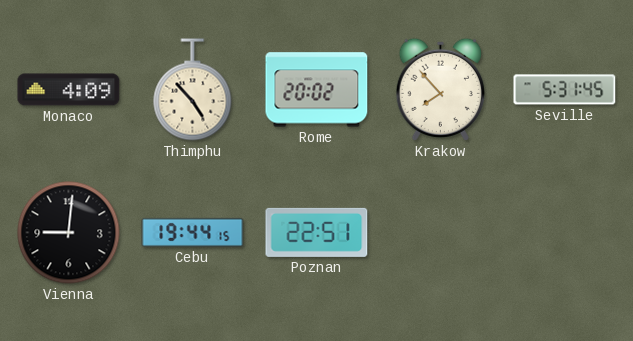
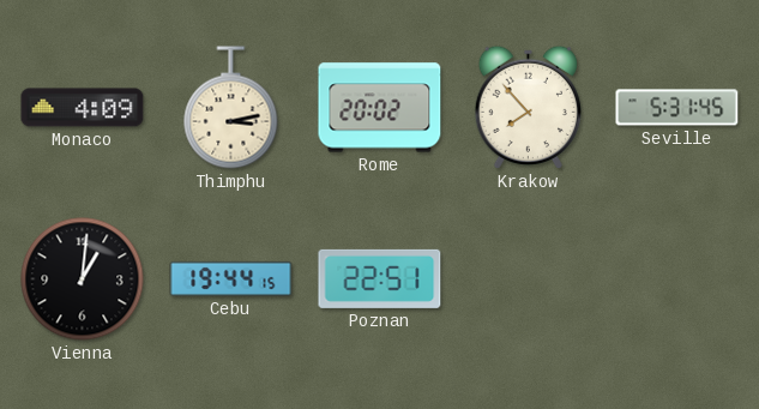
Thimphu: 4:53 -> 3:13 (231, 108)
Vienna: 9:01 -> 1:01 (83, 279)
